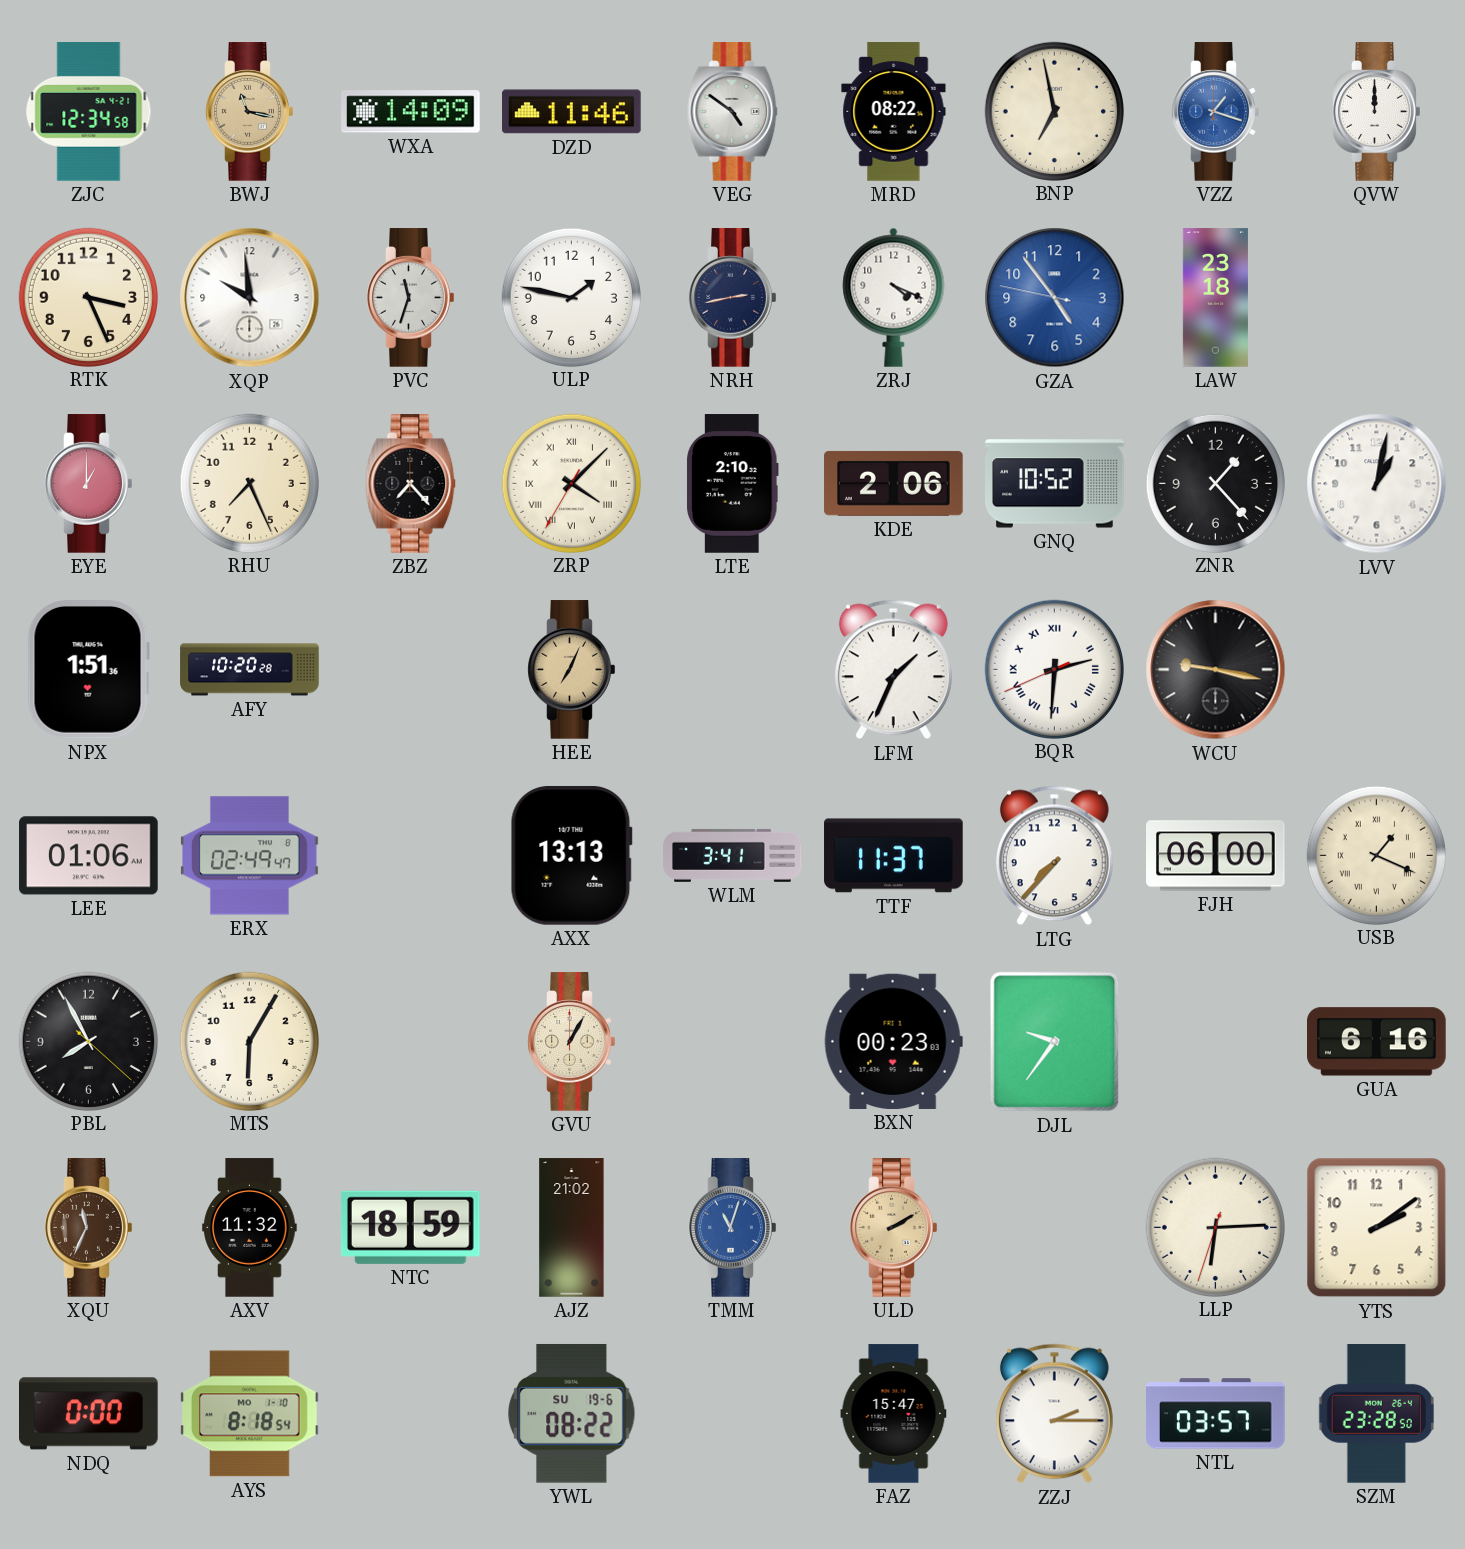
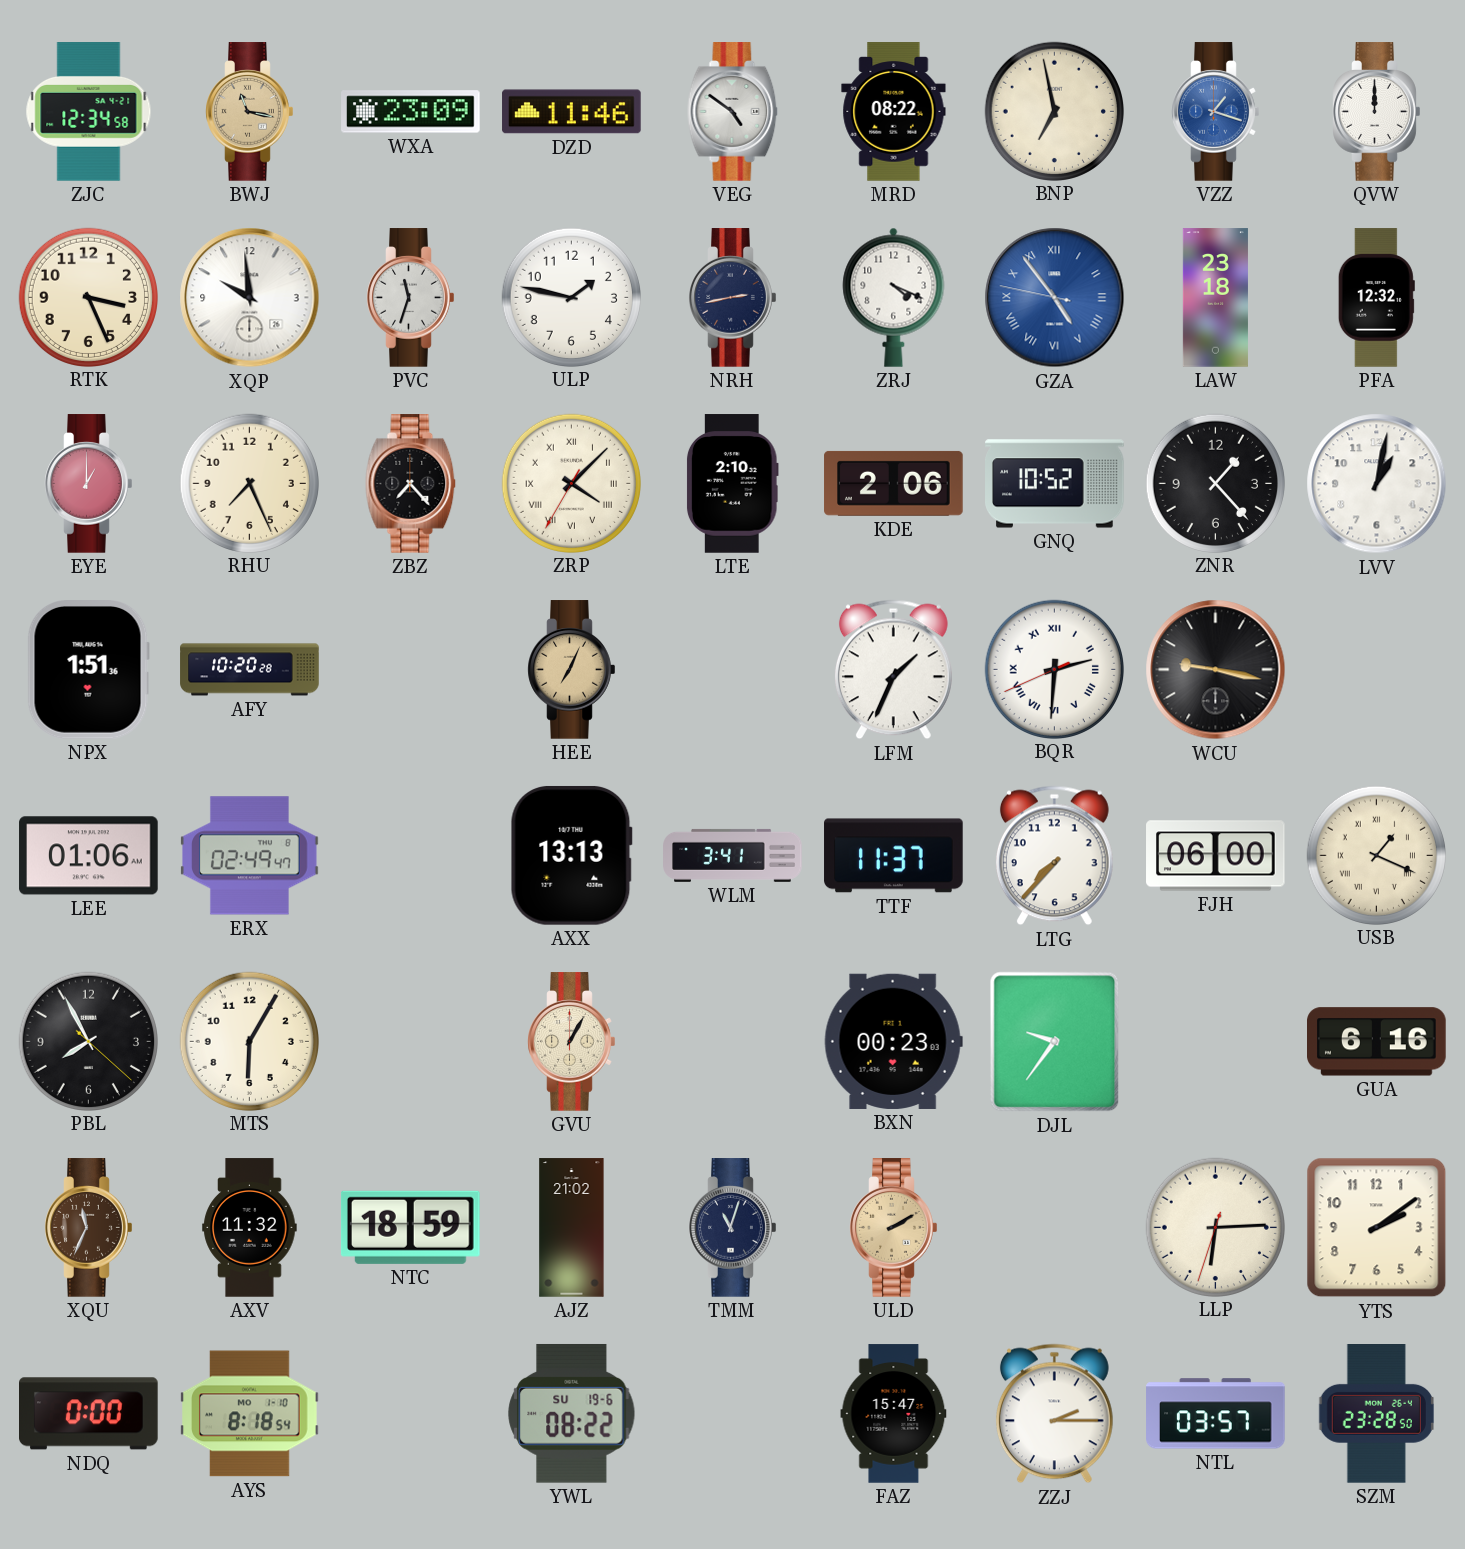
WXA: 14:09 -> 23:09 (411, 112)
GZA numerals: Arabic -> Roman (1055, 298)
PFA: none -> 12:32 (1376, 298)
TMM dial: blue -> navy (733, 1228)
